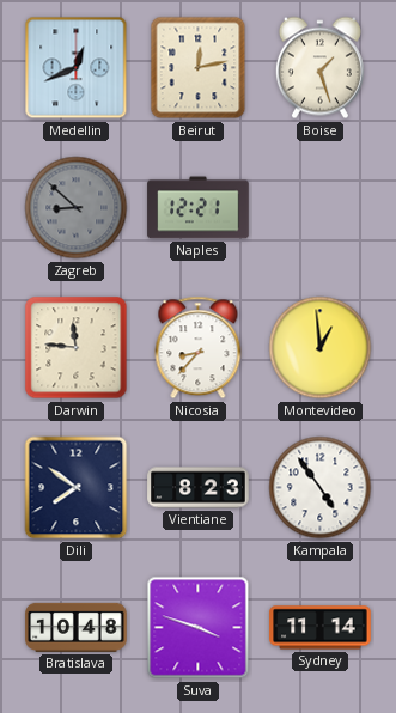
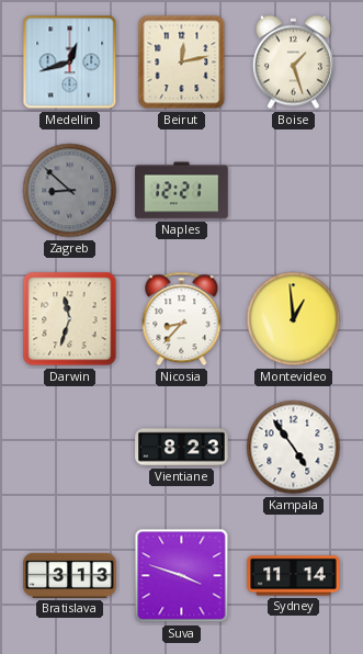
Medellin: 12:41 -> 12:42 (70, 63)
Darwin: 11:46 -> 11:33 (70, 319)
Dili: 7:51 -> none (77, 488)
Bratislava: 10:48 -> 3:13 (70, 575)
